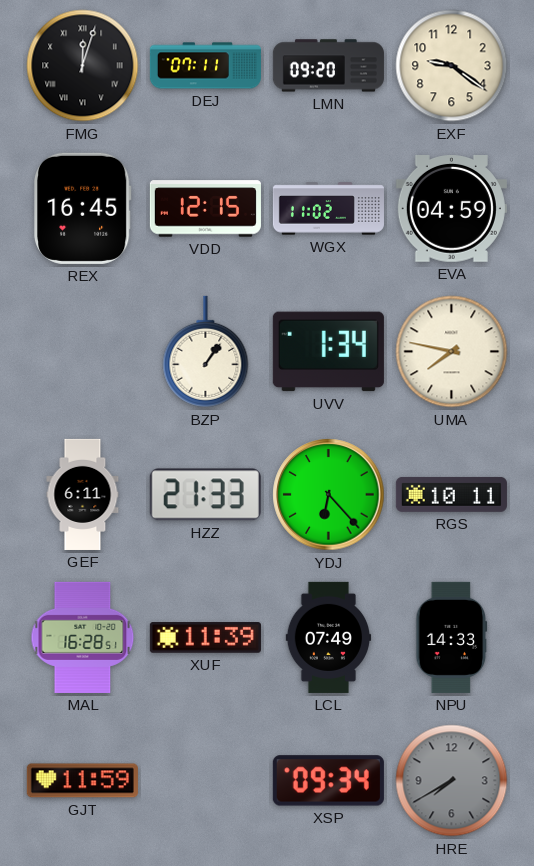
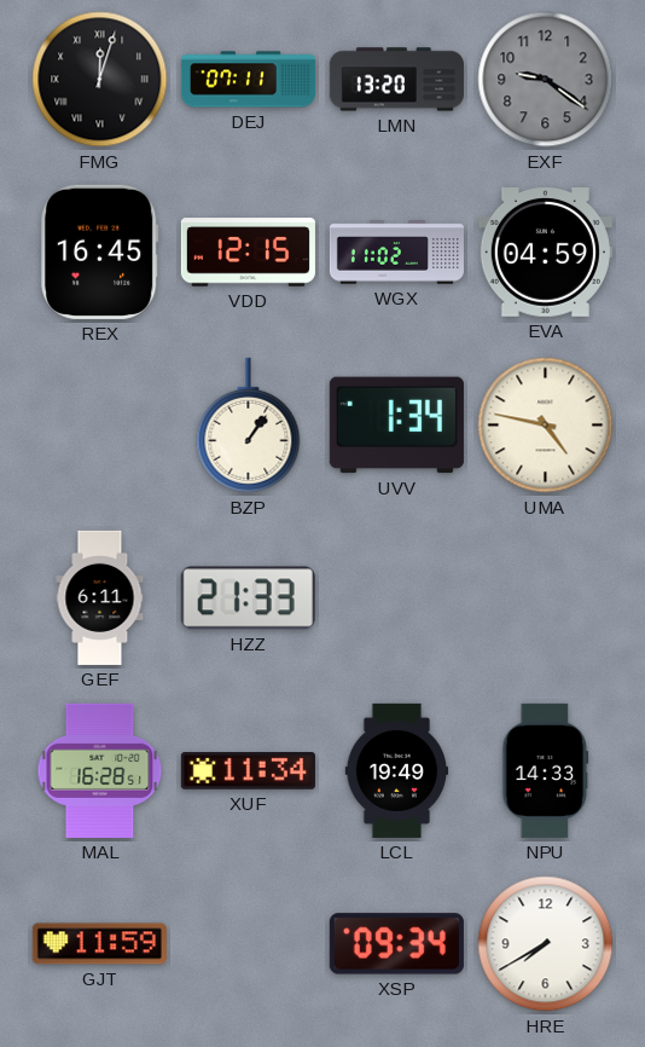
LMN: 09:20 -> 13:20 (396, 80)
EXF dial: cream -> grey (546, 80)
UMA: 7:47 -> 4:47 (546, 426)
YDJ: 6:23 -> none (329, 495)
RGS: 10:11 -> none (451, 494)
XUF: 11:39 -> 11:34 (248, 771)
LCL: 07:49 -> 19:49 (397, 770)
HRE dial: grey -> white (546, 944)
